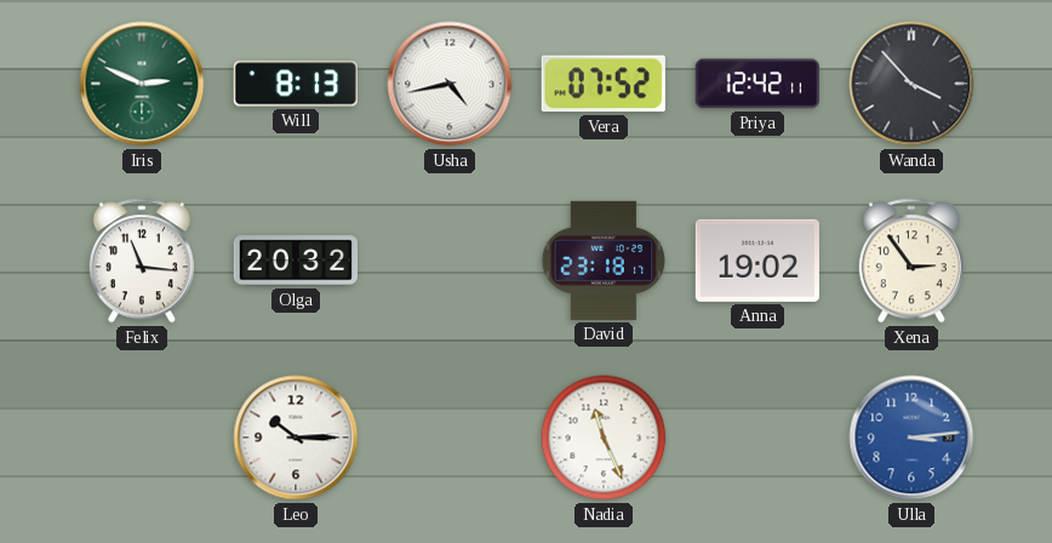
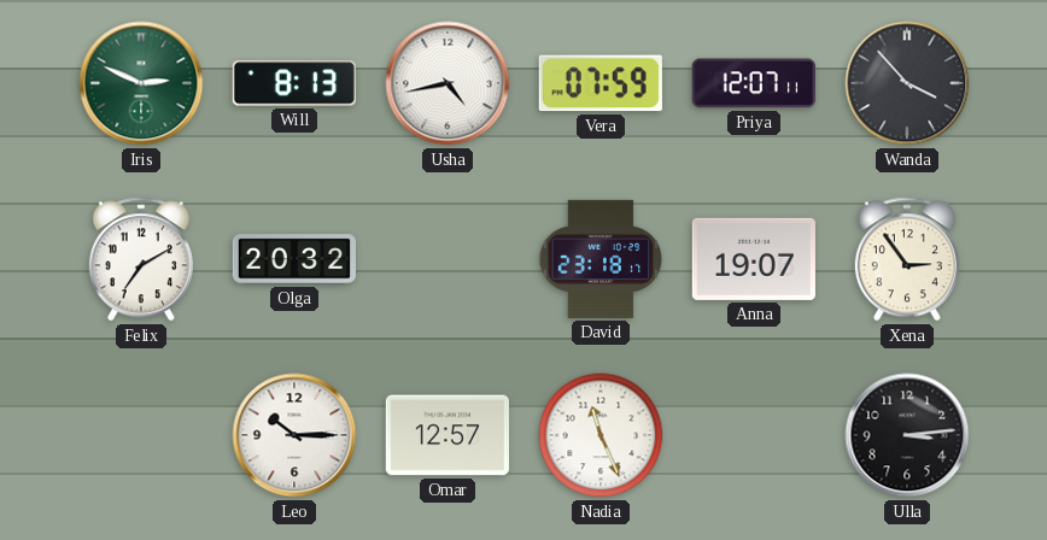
Vera: 07:52 -> 07:59 (601, 83)
Priya: 12:42 -> 12:07 (754, 83)
Felix: 11:16 -> 7:10 (141, 259)
Anna: 19:02 -> 19:07 (754, 259)
Omar: none -> 12:57 (448, 435)
Ulla dial: blue -> black (907, 435)
